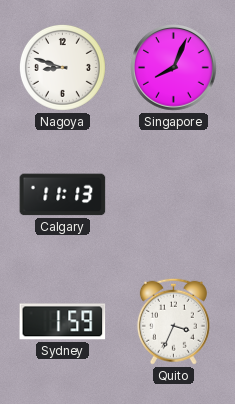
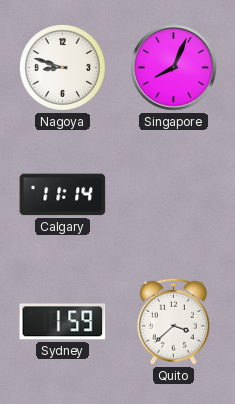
Calgary: 11:13 -> 11:14 (63, 195)
Quito: 3:34 -> 3:38 (173, 321)
